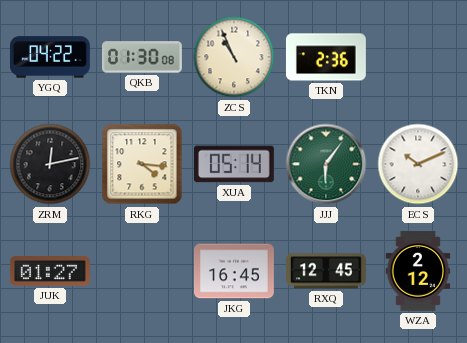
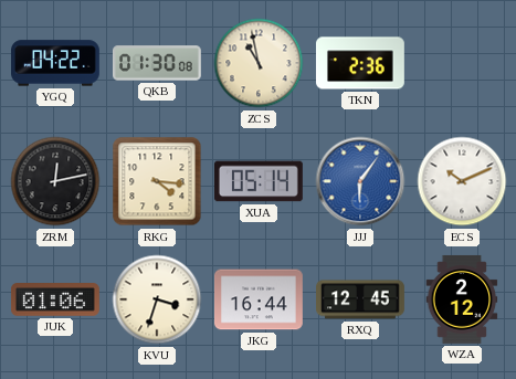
ZCS: 10:56 -> 10:58 (259, 63)
JJJ dial: green -> blue (360, 181)
JUK: 01:27 -> 01:06 (55, 301)
KVU: none -> 3:33 (157, 299)
JKG: 16:45 -> 16:44 (259, 299)
